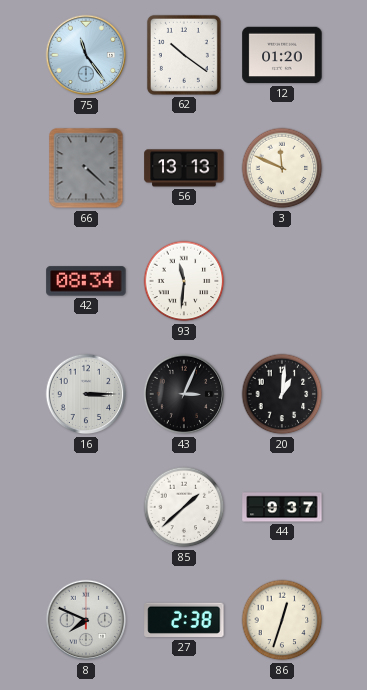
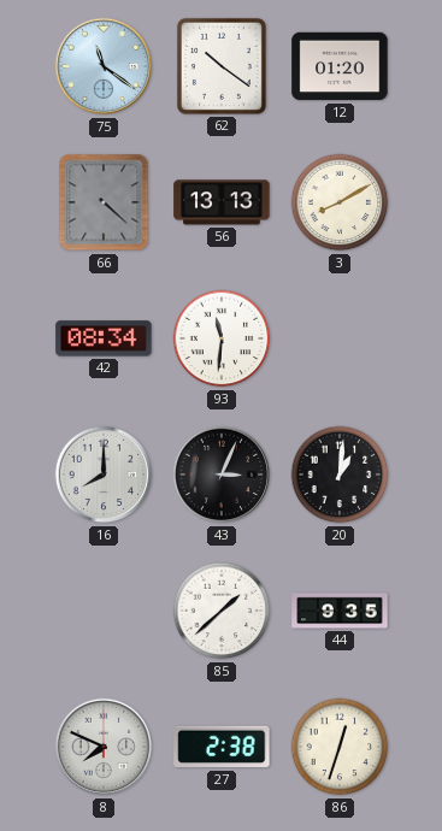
75: 11:24 -> 11:21 (104, 66)
3: 11:49 -> 8:10 (340, 202)
16: 3:15 -> 8:00 (104, 475)
44: 9:37 -> 9:35 (340, 611)
